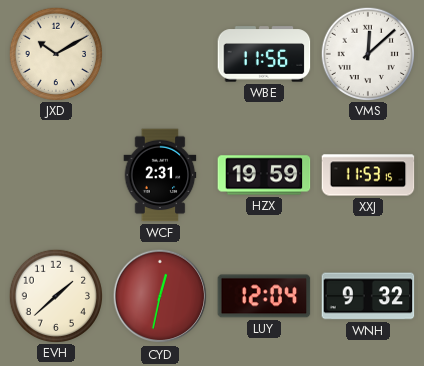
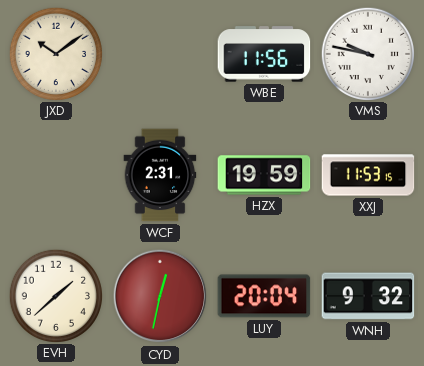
JXD: 10:10 -> 10:09 (55, 53)
VMS: 12:08 -> 9:47 (367, 53)
LUY: 12:04 -> 20:04 (264, 296)
